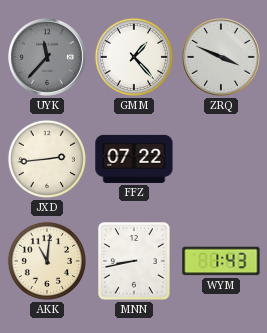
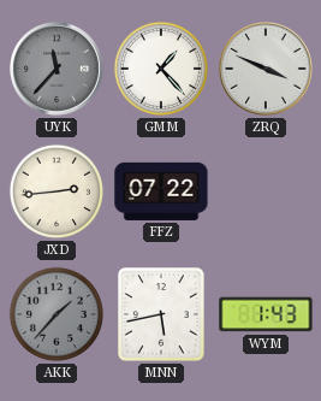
AKK: 11:01 -> 1:37 (57, 314)
AKK dial: cream -> grey (57, 314)
MNN: 8:43 -> 5:43 (161, 314)
